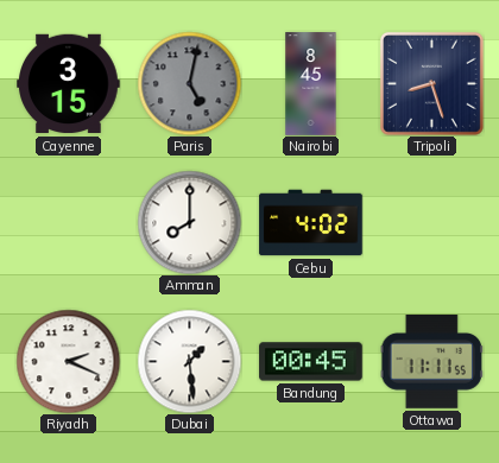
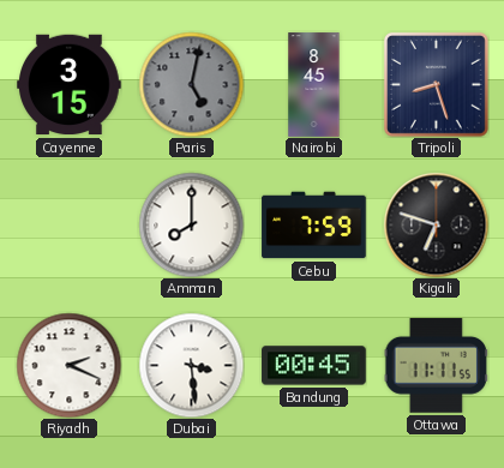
Cebu: 4:02 -> 7:59 (314, 226)
Kigali: none -> 6:48 (436, 224)
Dubai: 1:29 -> 3:29 (191, 365)
